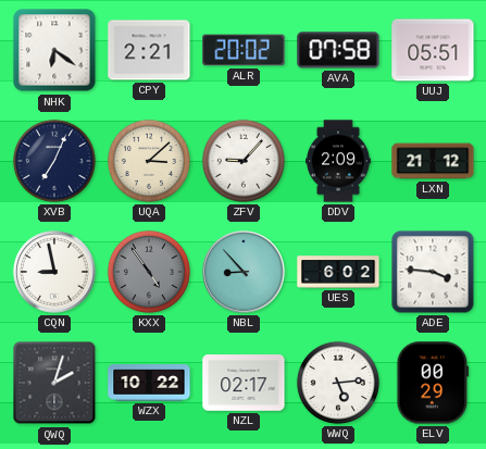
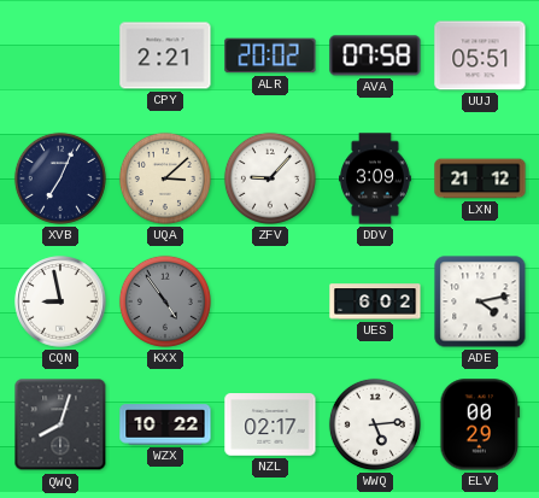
NHK: 6:21 -> none (54, 50)
DDV: 2:09 -> 3:09 (376, 178)
NBL: 8:53 -> none (244, 272)
ADE: 3:46 -> 4:13 (480, 301)
QWQ: 2:03 -> 8:03 (60, 424)
